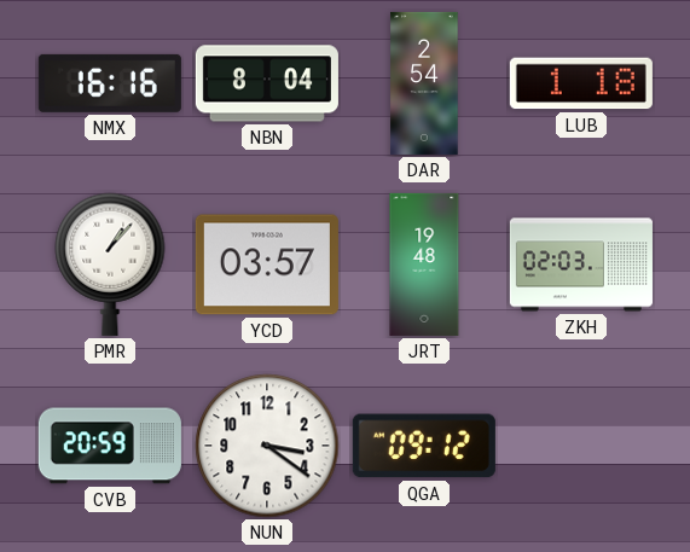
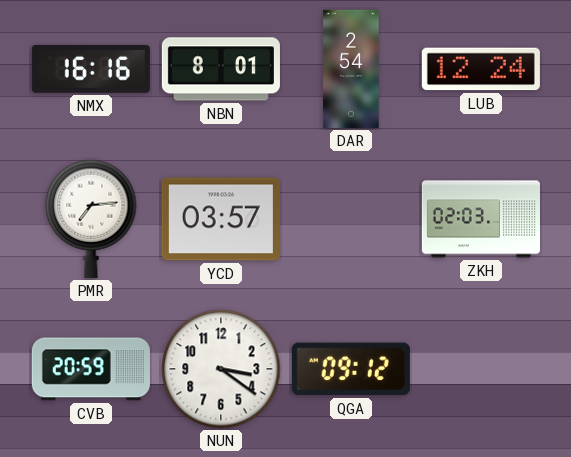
NBN: 8:04 -> 8:01 (221, 69)
LUB: 1:18 -> 12:24 (481, 69)
PMR: 1:07 -> 7:14 (91, 219)
JRT: 19:48 -> none (424, 265)
